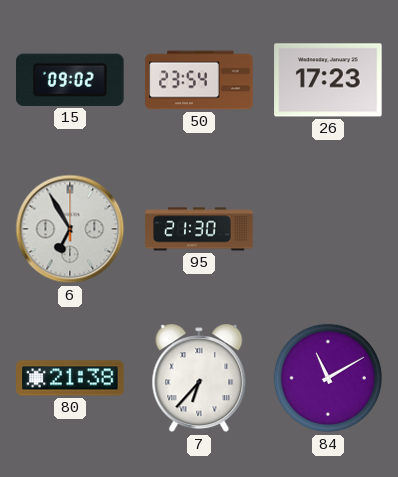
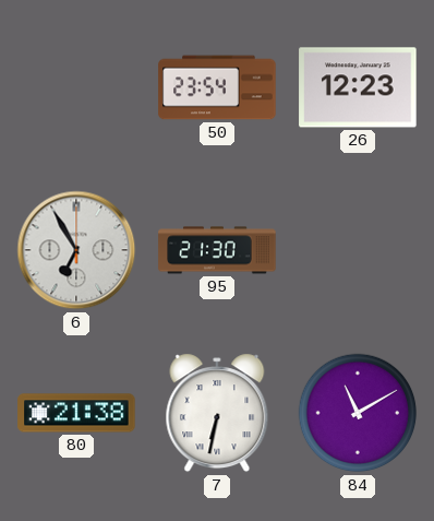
15: 09:02 -> none (71, 80)
26: 17:23 -> 12:23 (358, 87)
7: 6:37 -> 6:32 (217, 413)
